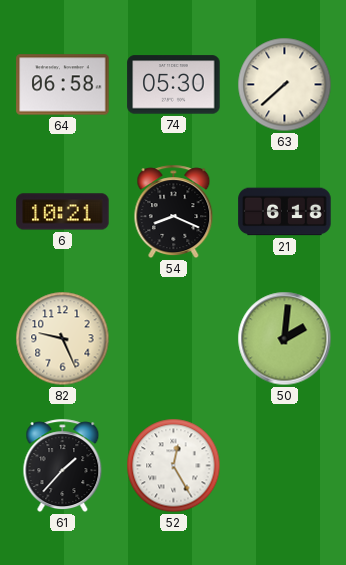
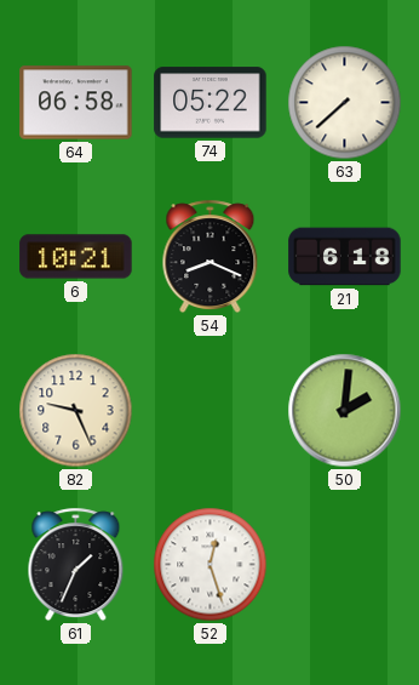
74: 05:30 -> 05:22 (211, 103)
61: 1:37 -> 1:34 (76, 565)
52: 12:25 -> 12:27 (211, 565)
